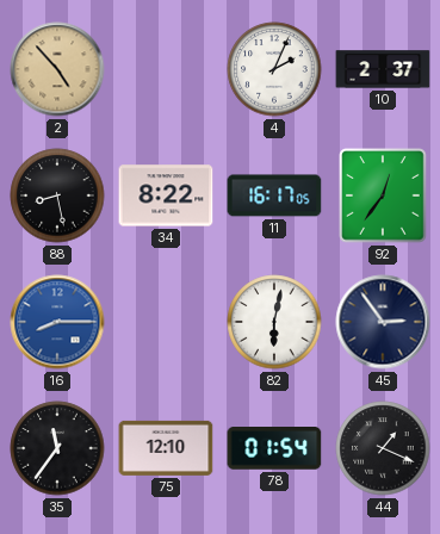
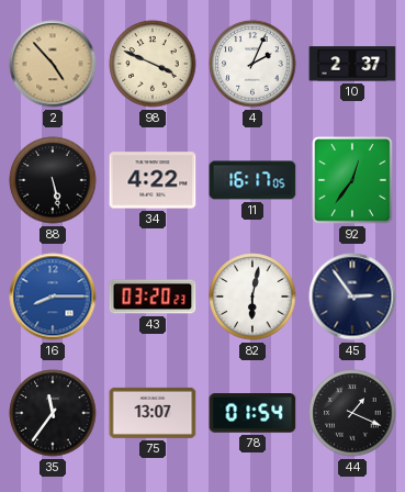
98: none -> 3:49 (153, 64)
88: 8:28 -> 5:28 (53, 180)
34: 8:22 -> 4:22 (153, 180)
43: none -> 03:20 (153, 297)
75: 12:10 -> 13:07 (153, 413)
